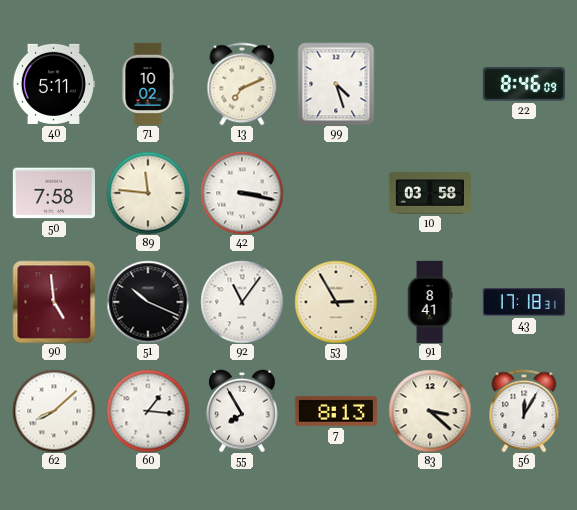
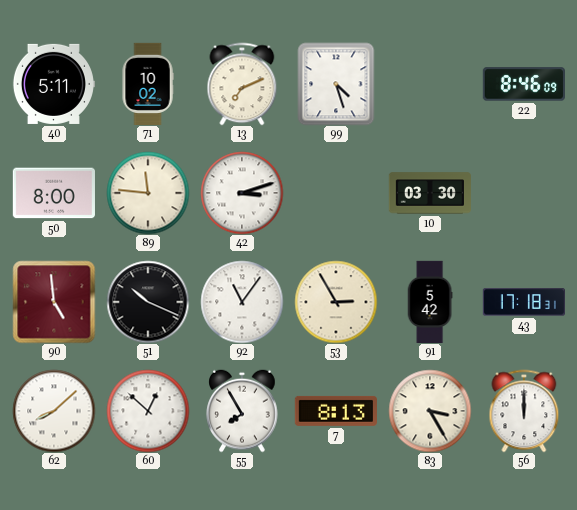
50: 7:58 -> 8:00 (54, 193)
42: 3:17 -> 3:12 (242, 193)
10: 03:58 -> 03:30 (429, 193)
91: 8:41 -> 5:42 (430, 301)
60: 1:16 -> 12:52 (148, 411)
83: 3:22 -> 3:25 (430, 411)
56: 12:05 -> 12:00 (524, 411)
